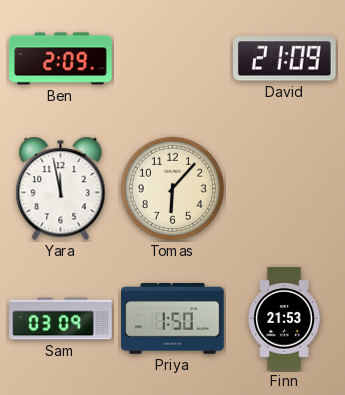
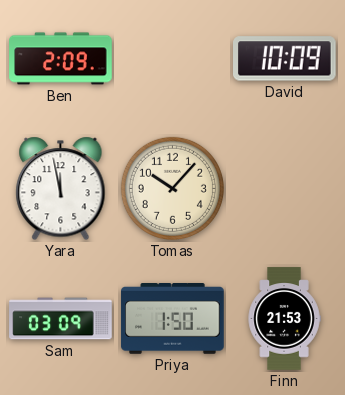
David: 21:09 -> 10:09 (285, 59)
Tomas: 6:07 -> 10:07 (172, 188)
